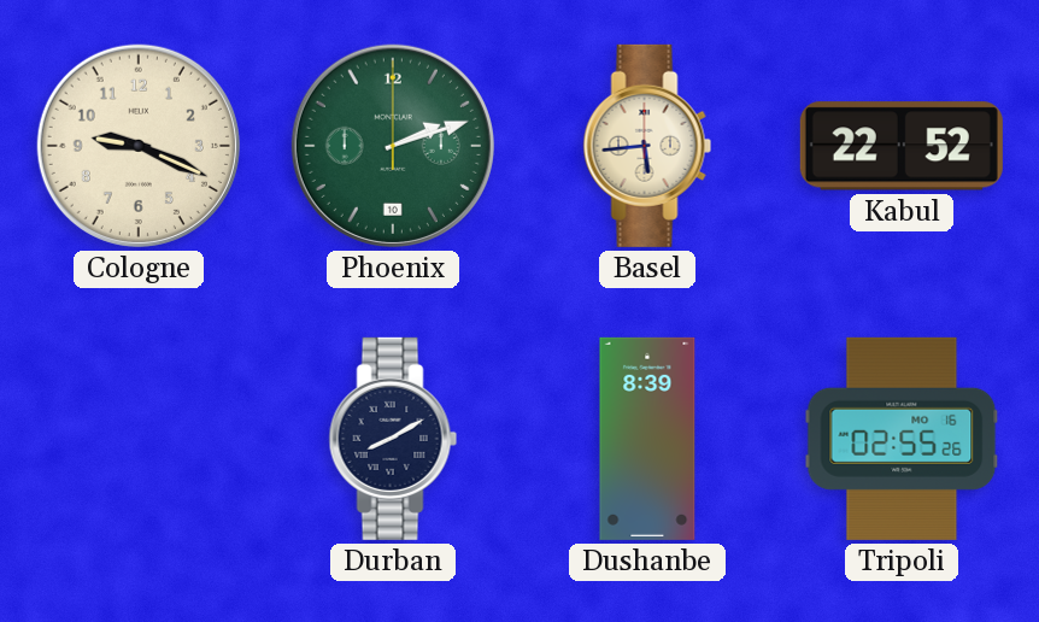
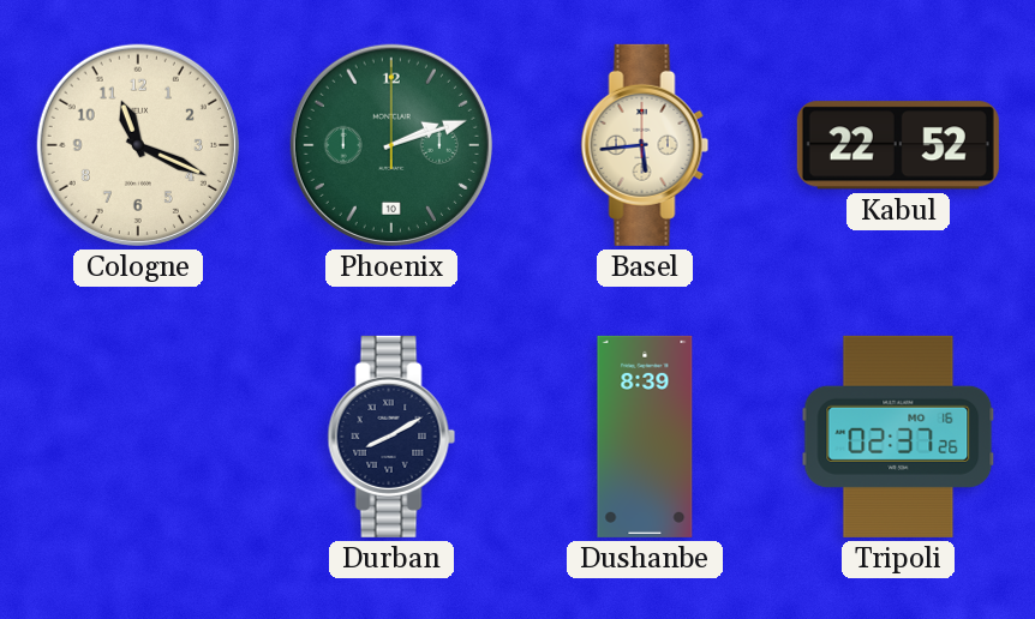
Cologne: 9:19 -> 11:19 (138, 145)
Tripoli: 02:55 -> 02:37 (898, 437)
